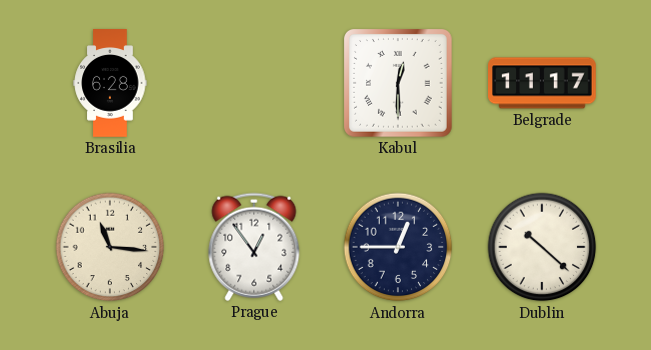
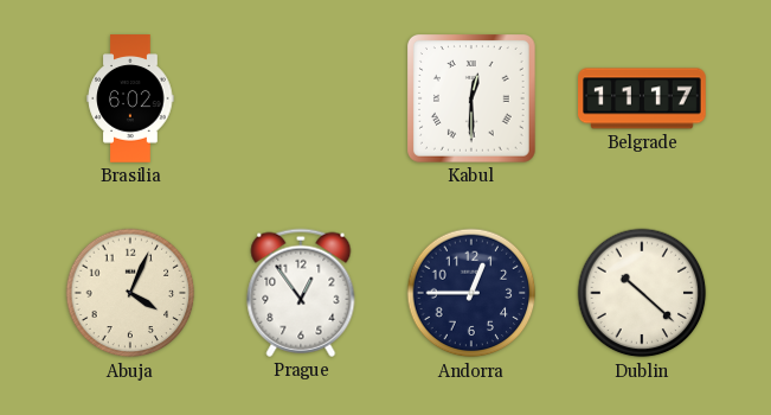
Brasilia: 6:28 -> 6:02 (130, 98)
Abuja: 11:16 -> 4:04 (130, 293)
